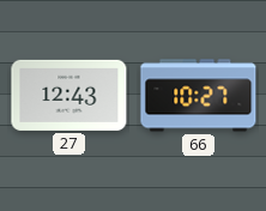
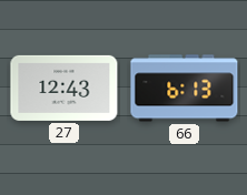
66: 10:27 -> 6:13 (185, 89)
